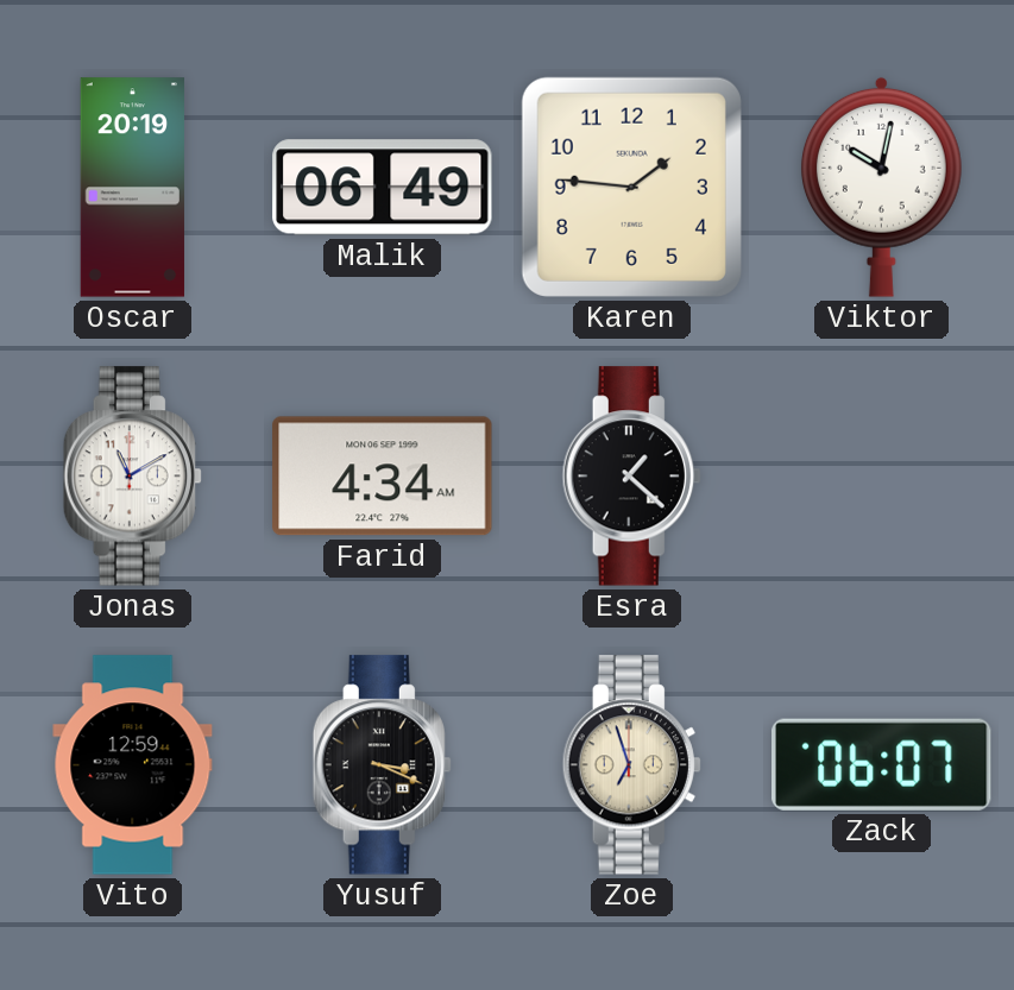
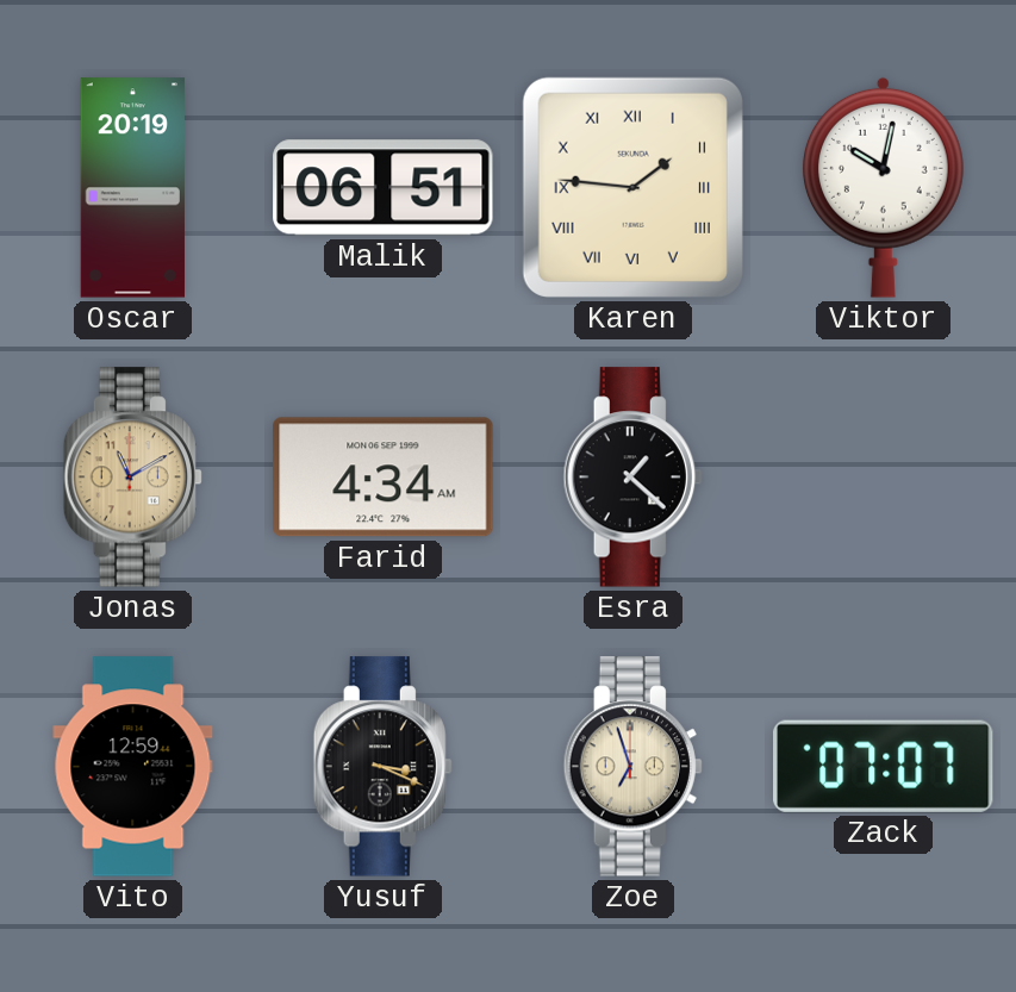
Malik: 06:49 -> 06:51 (384, 188)
Karen numerals: Arabic -> Roman (632, 187)
Jonas dial: white -> champagne (132, 478)
Zack: 06:07 -> 07:07 (884, 766)
